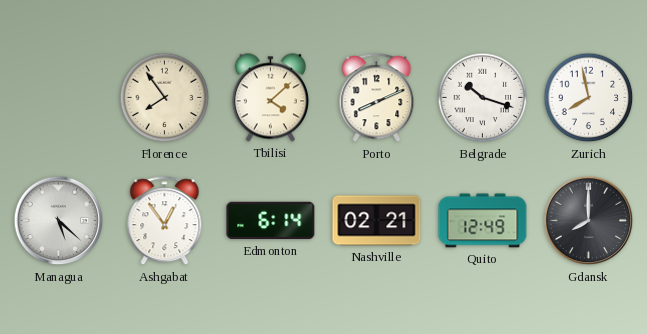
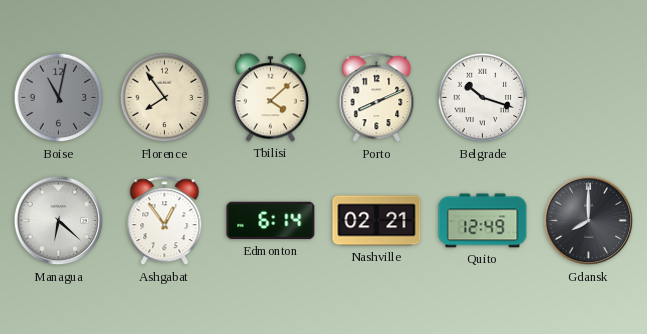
Boise: none -> 11:02 (59, 98)
Zurich: 7:58 -> none (589, 98)
Managua: 5:22 -> 6:22 (59, 221)
